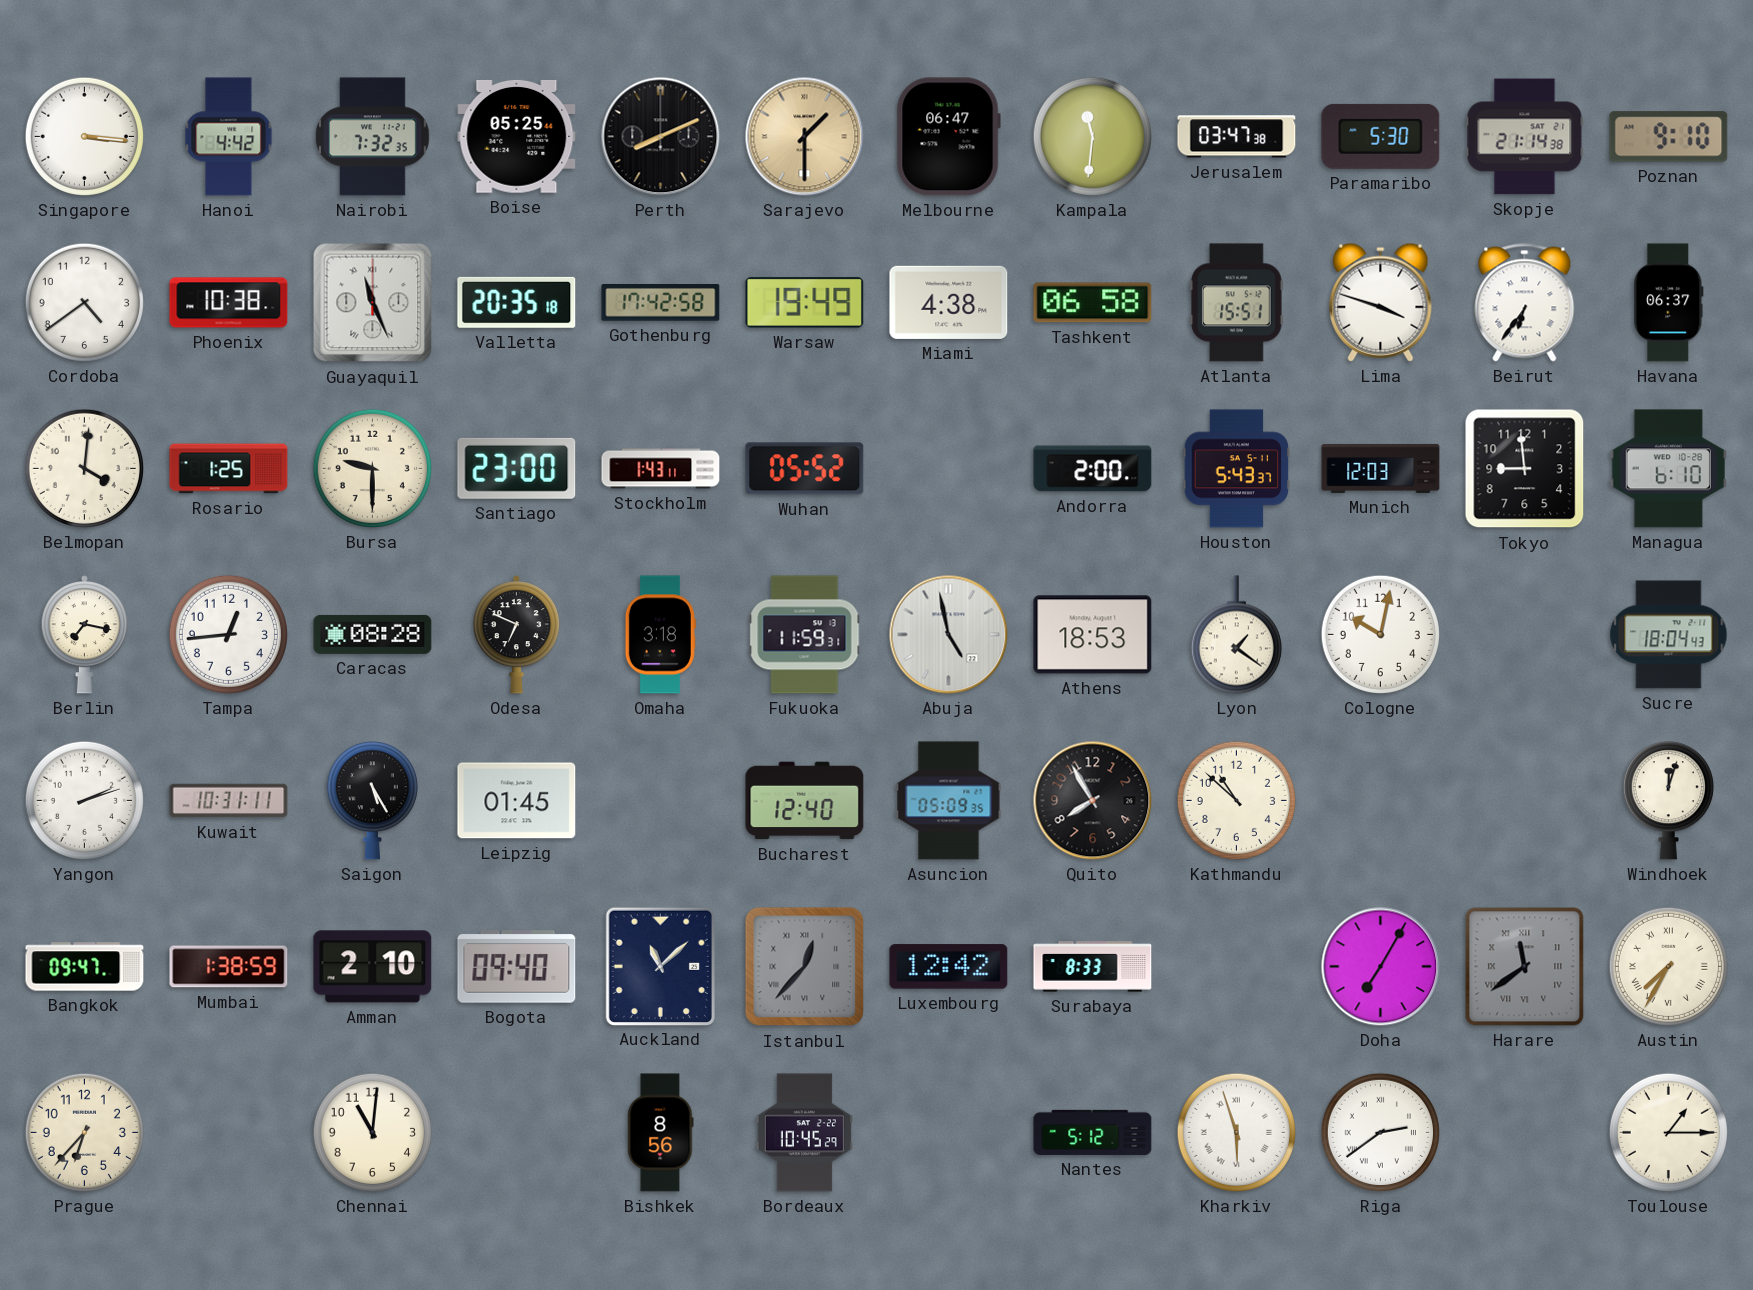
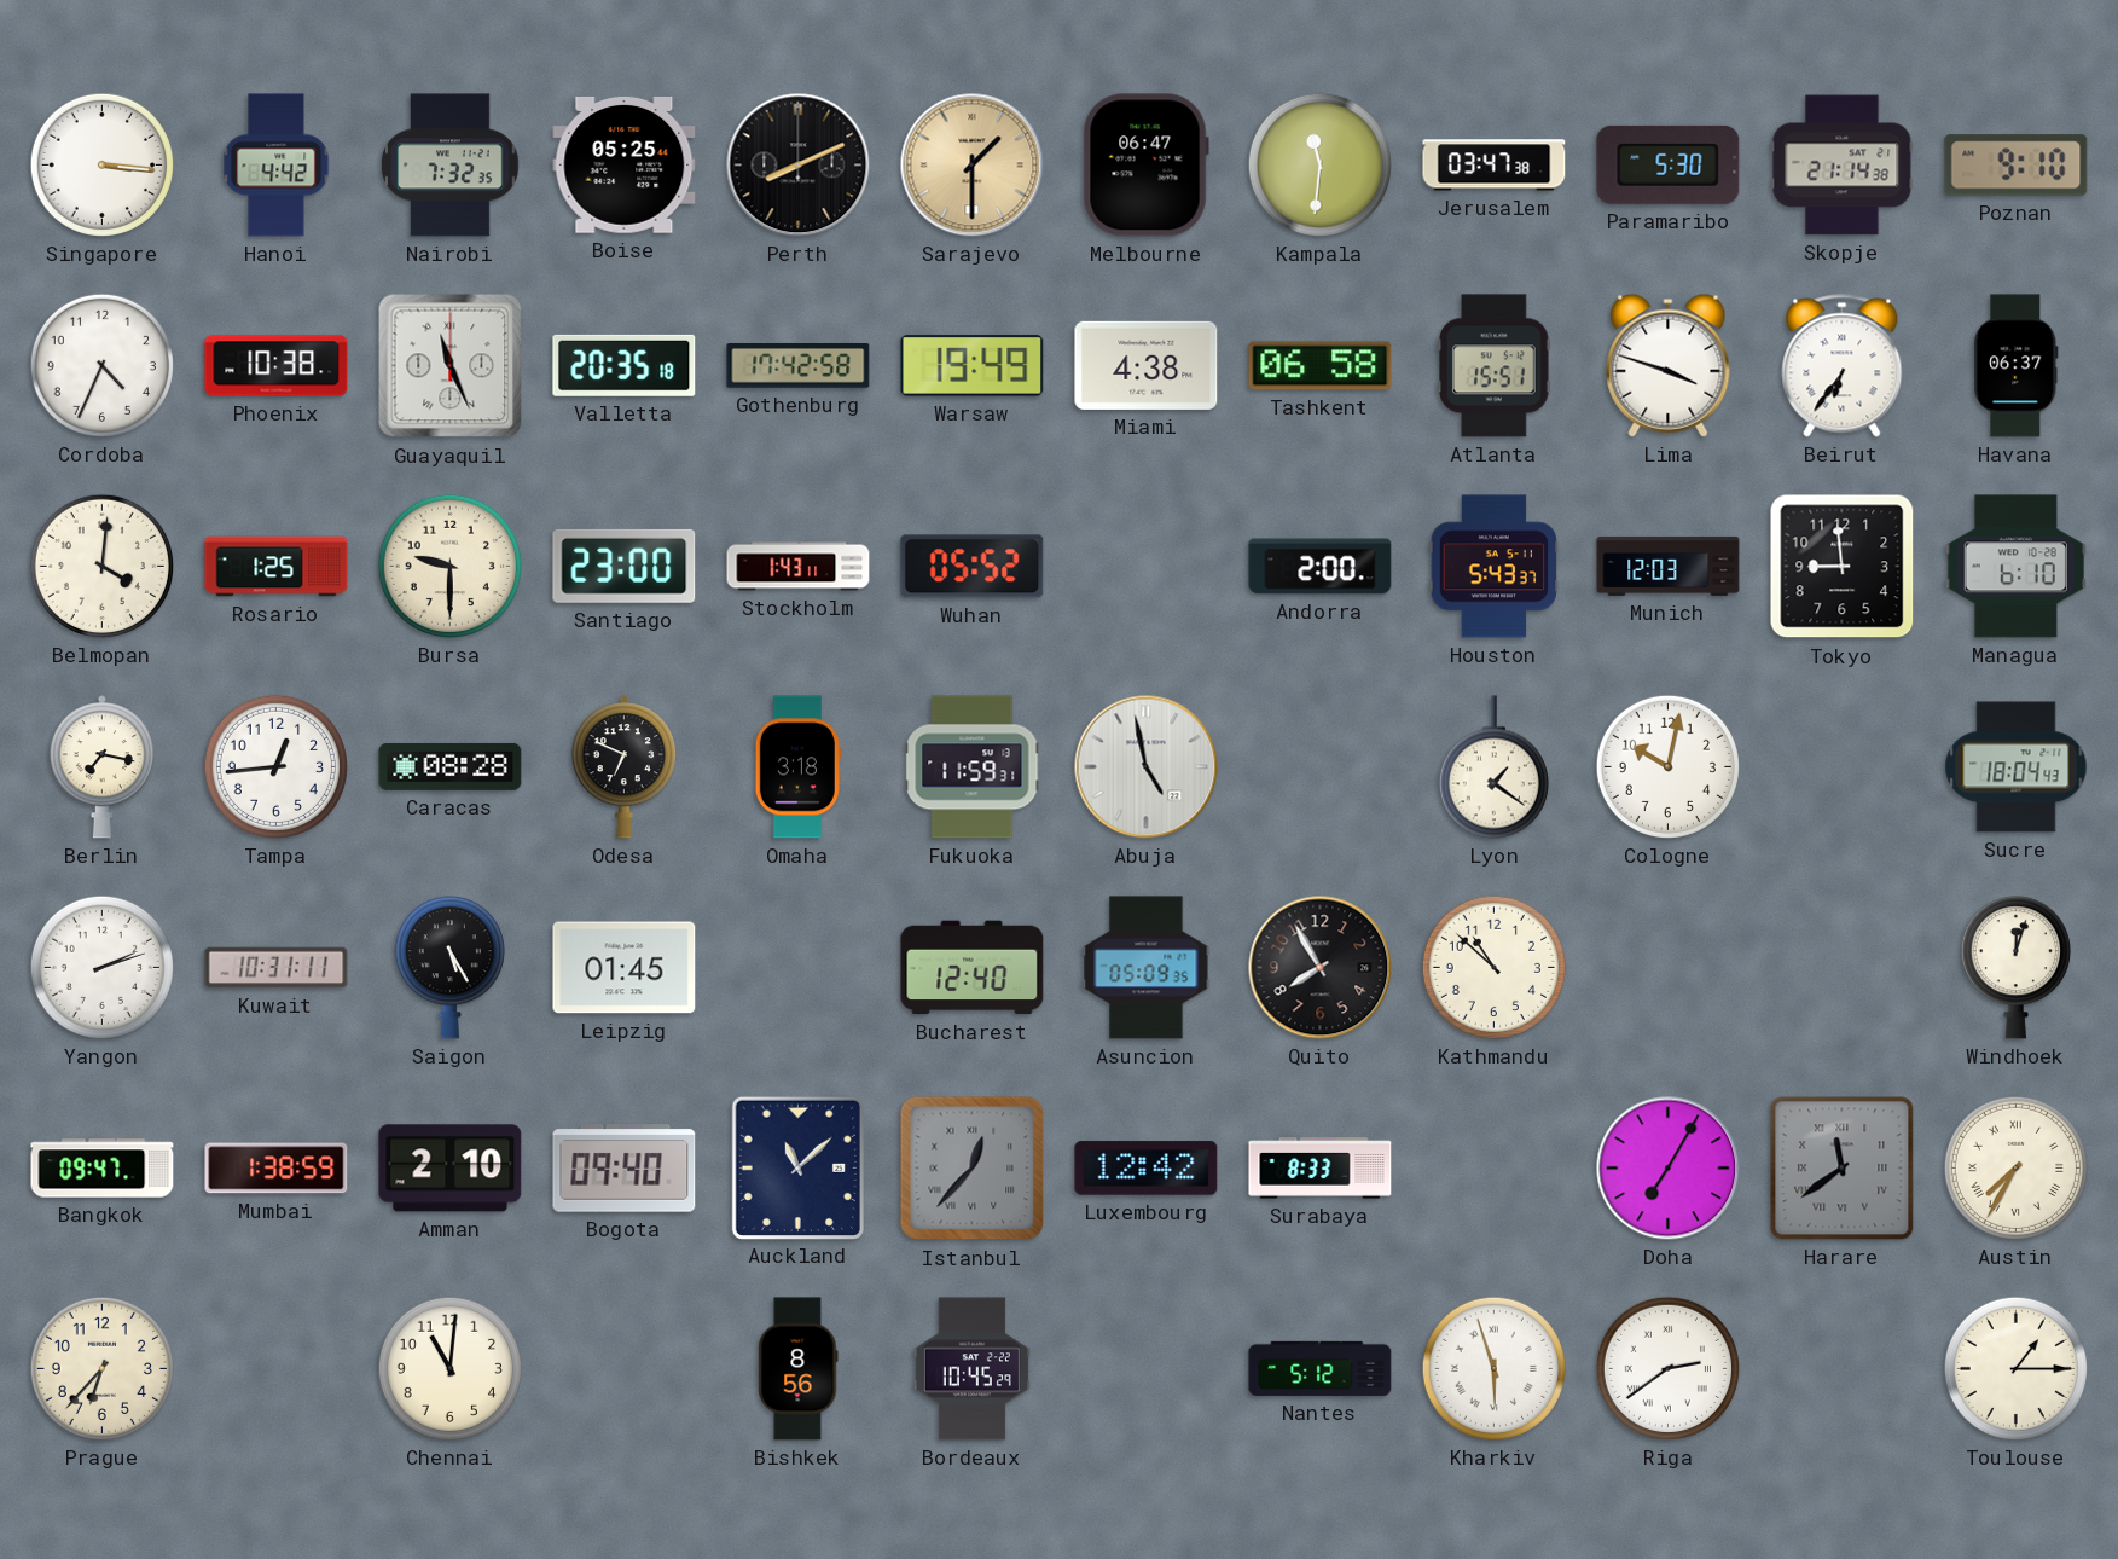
Cordoba: 4:39 -> 4:34 (101, 365)
Athens: 18:53 -> none (1093, 635)
